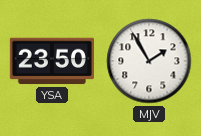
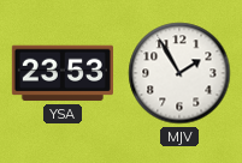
YSA: 23:50 -> 23:53 (63, 73)
